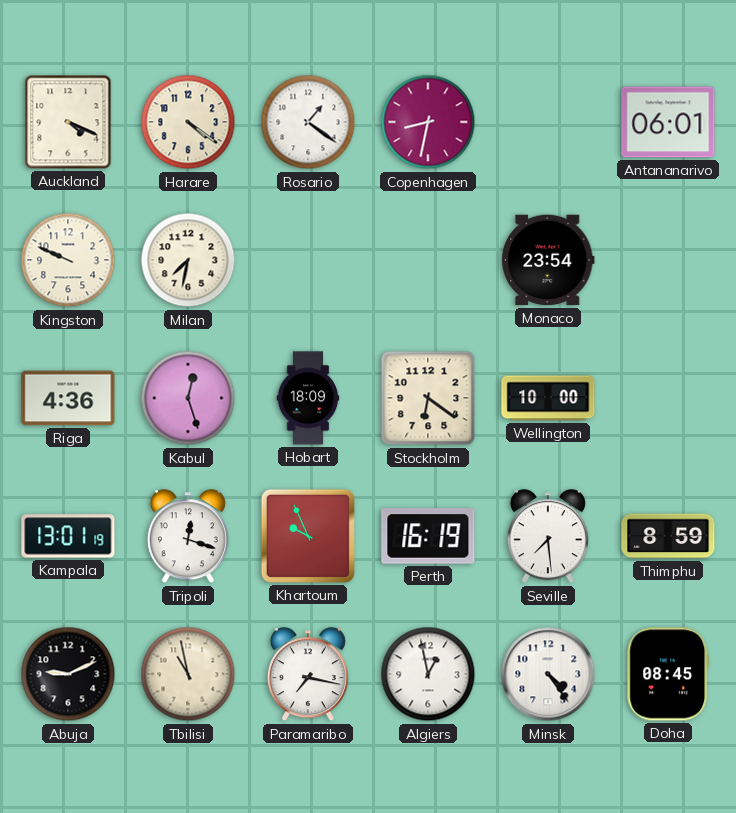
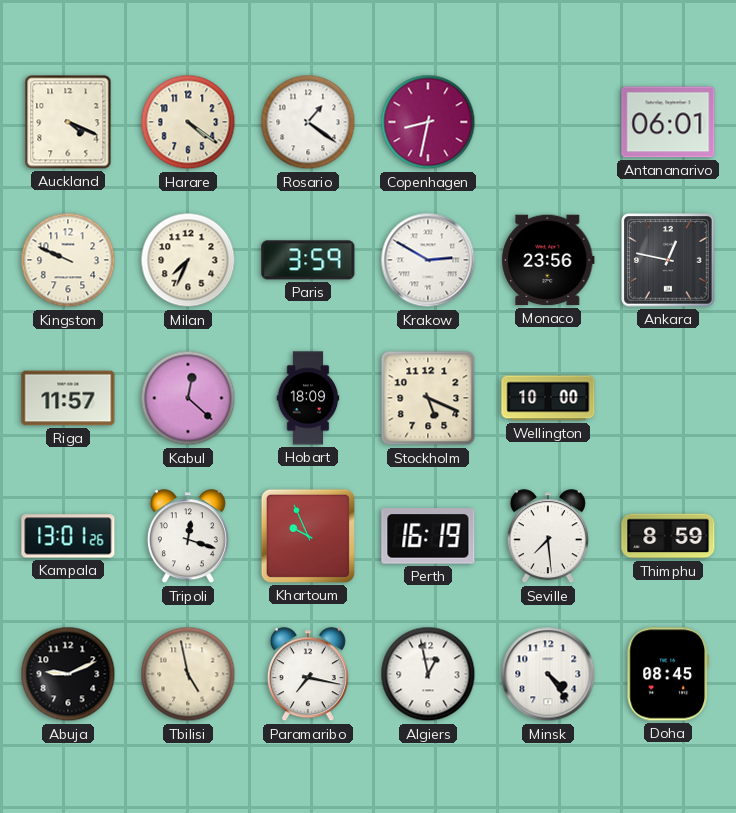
Milan: 7:32 -> 7:34 (188, 260)
Paris: none -> 3:59 (308, 260)
Krakow: none -> 2:50 (428, 260)
Monaco: 23:54 -> 23:56 (549, 260)
Ankara: none -> 12:47 (668, 260)
Riga: 4:36 -> 11:57 (68, 398)
Kabul: 12:27 -> 12:22 (188, 398)
Stockholm: 6:21 -> 5:19 (428, 398)
Kampala: 13:01:19 -> 13:01:26 (68, 536)
Tbilisi: 10:58 -> 4:58 (188, 674)
